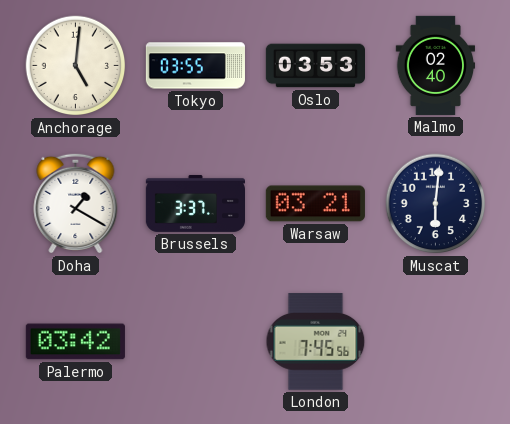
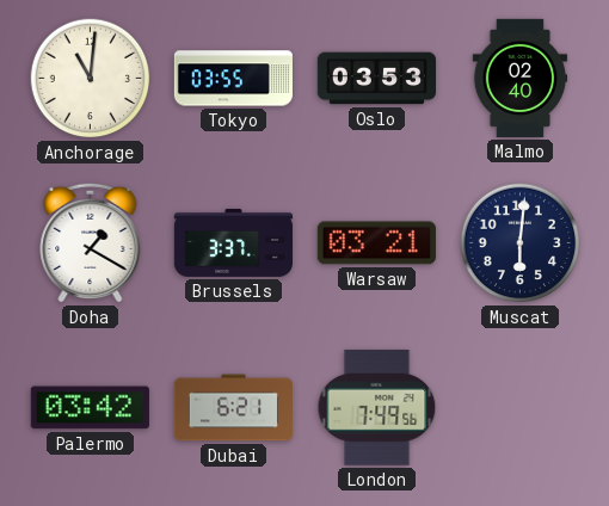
Anchorage: 5:01 -> 11:01 (91, 79)
Dubai: none -> 6:21 (233, 408)
London: 7:45 -> 7:49 (377, 408)
